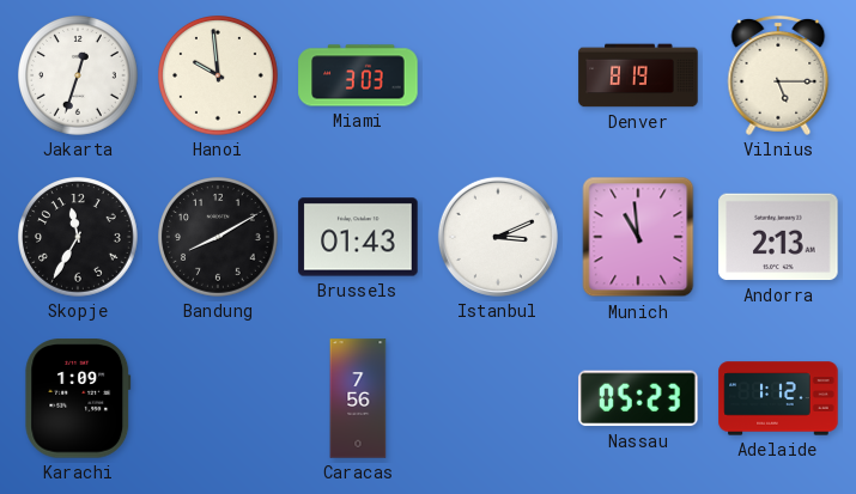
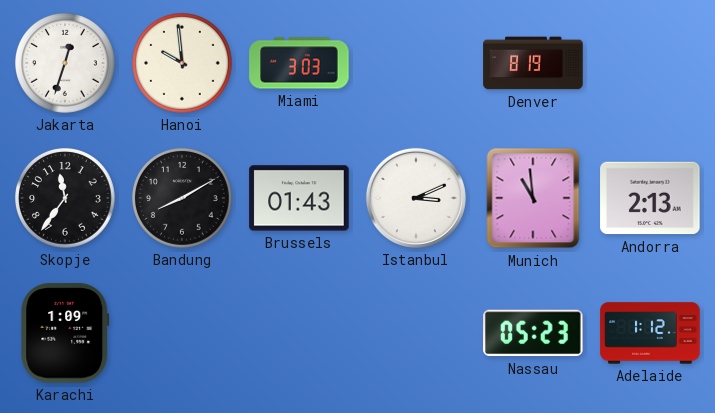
Vilnius: 5:15 -> none (778, 75)
Skopje: 11:35 -> 11:36 (66, 199)
Caracas: 7:56 -> none (358, 398)
